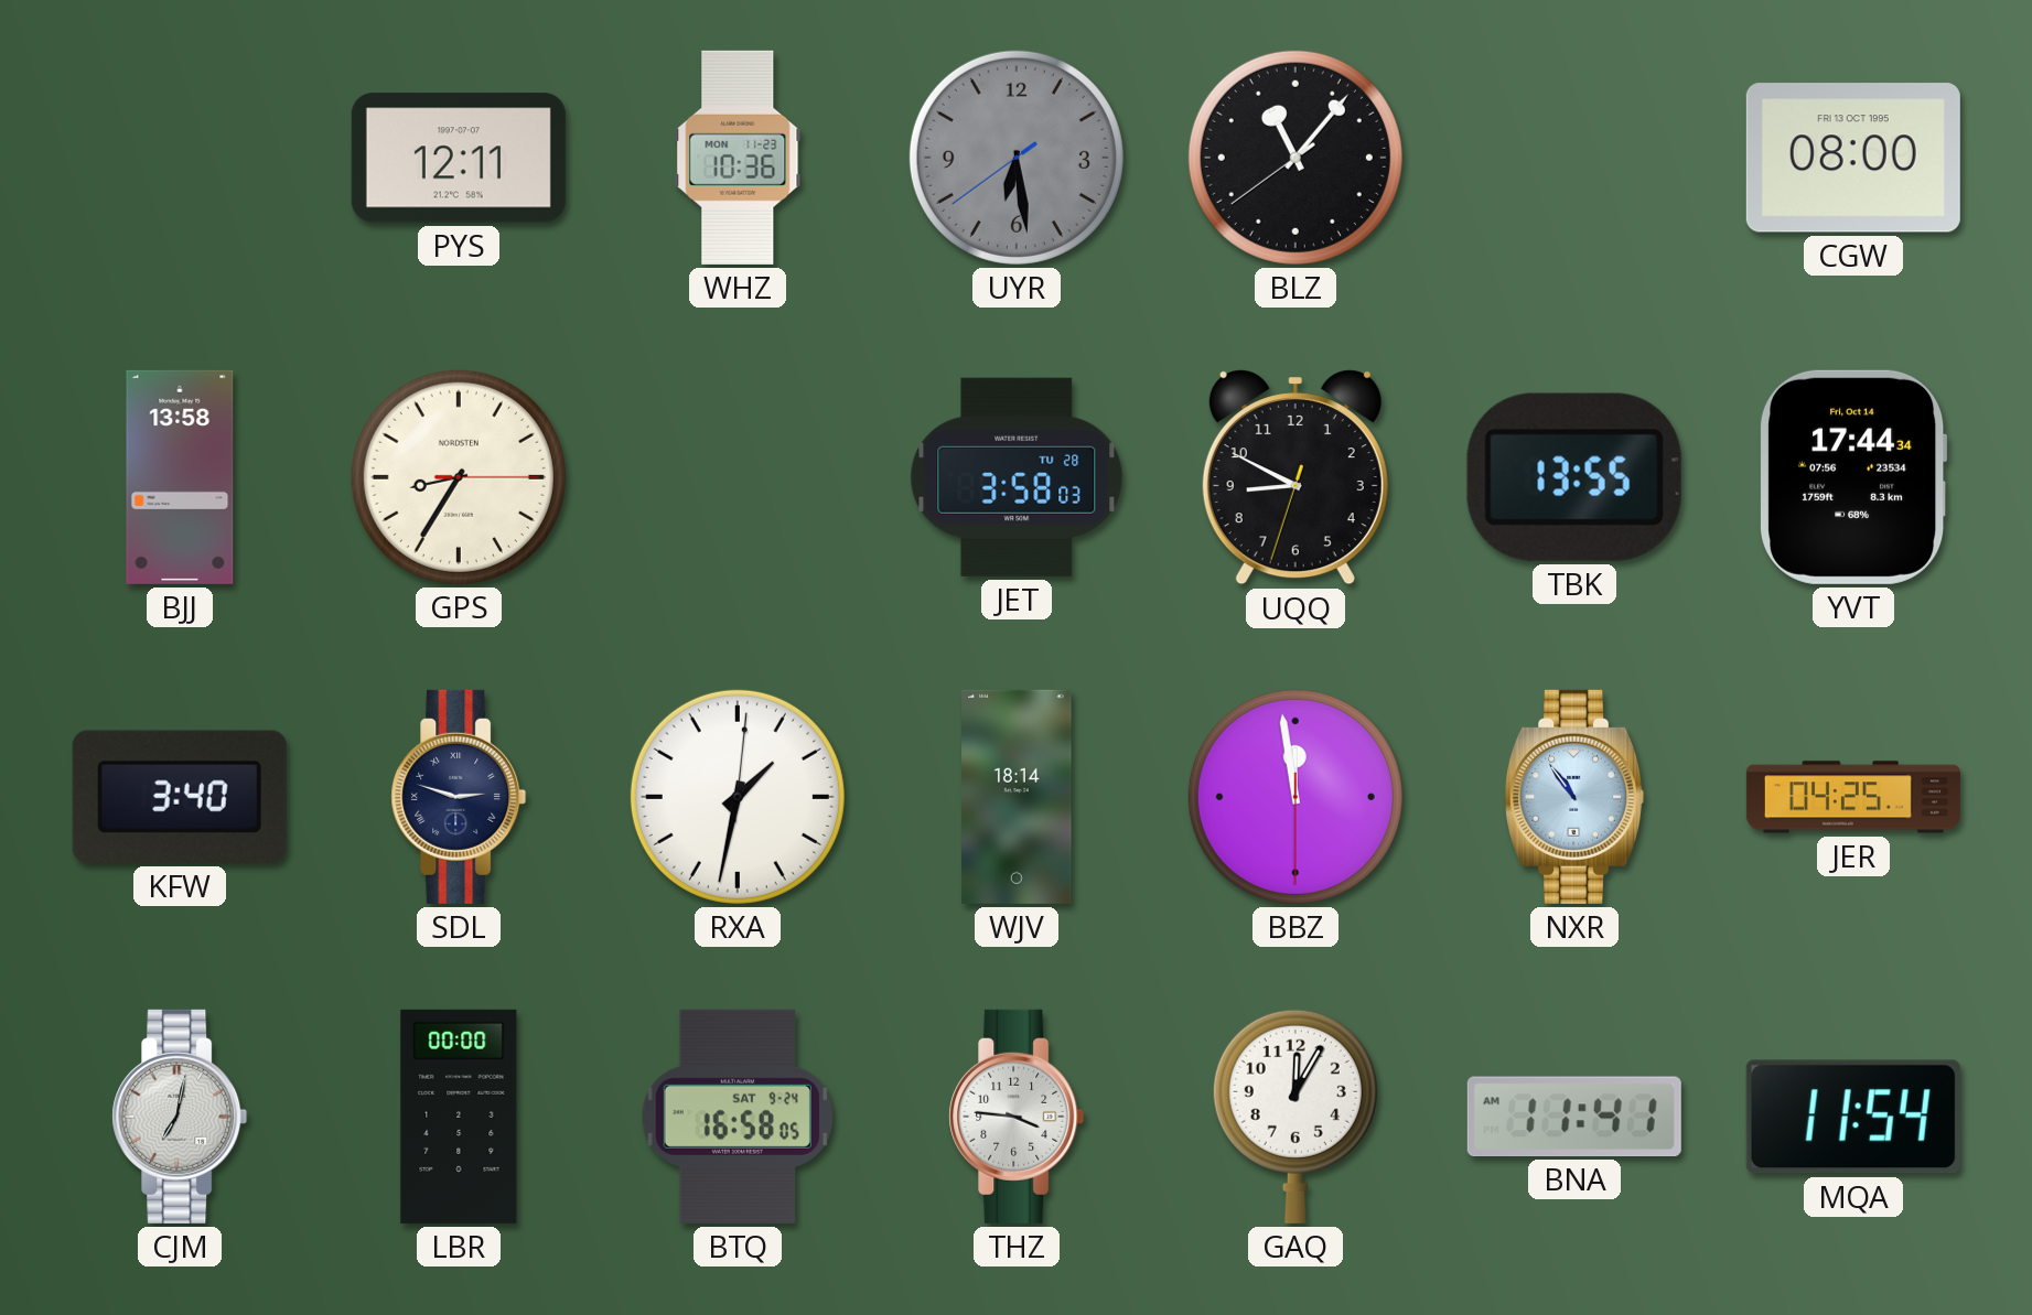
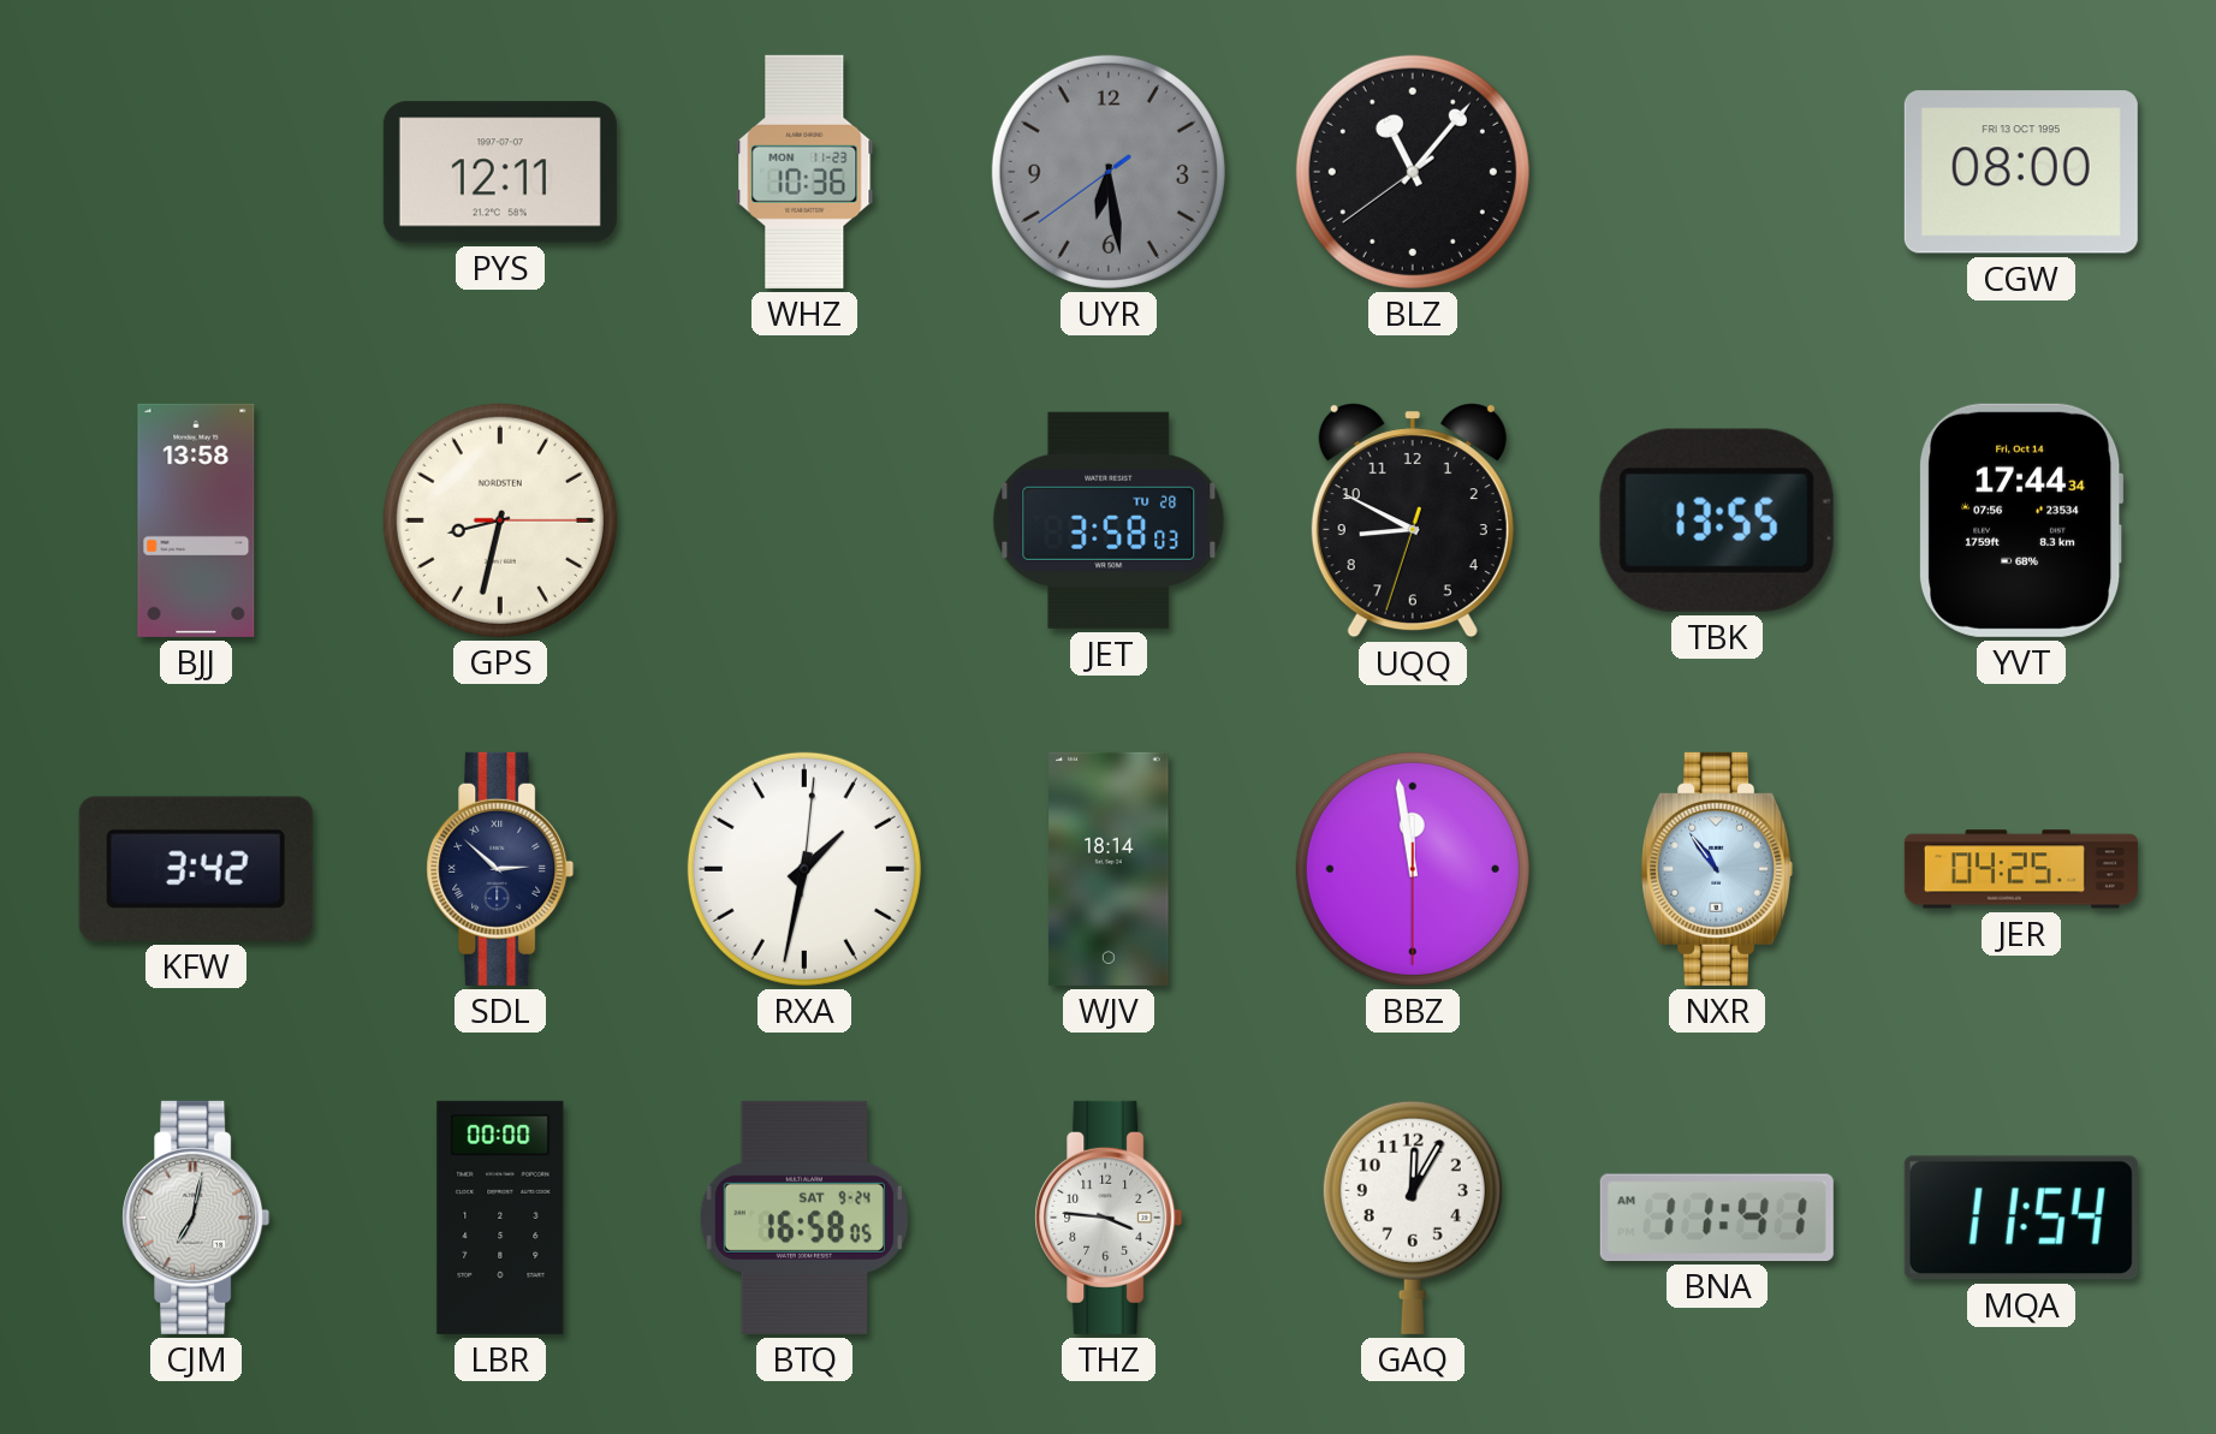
GPS: 8:35 -> 8:32 (500, 520)
KFW: 3:40 -> 3:42 (196, 869)
SDL: 2:48 -> 2:52 (500, 869)
